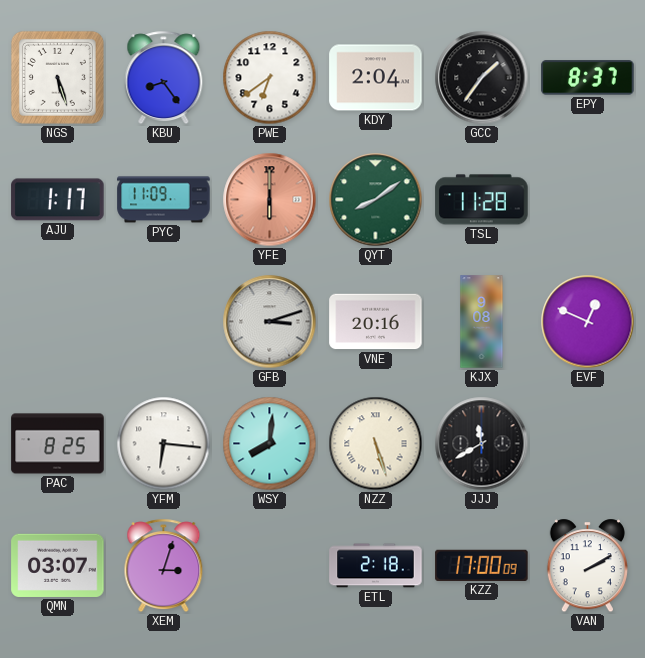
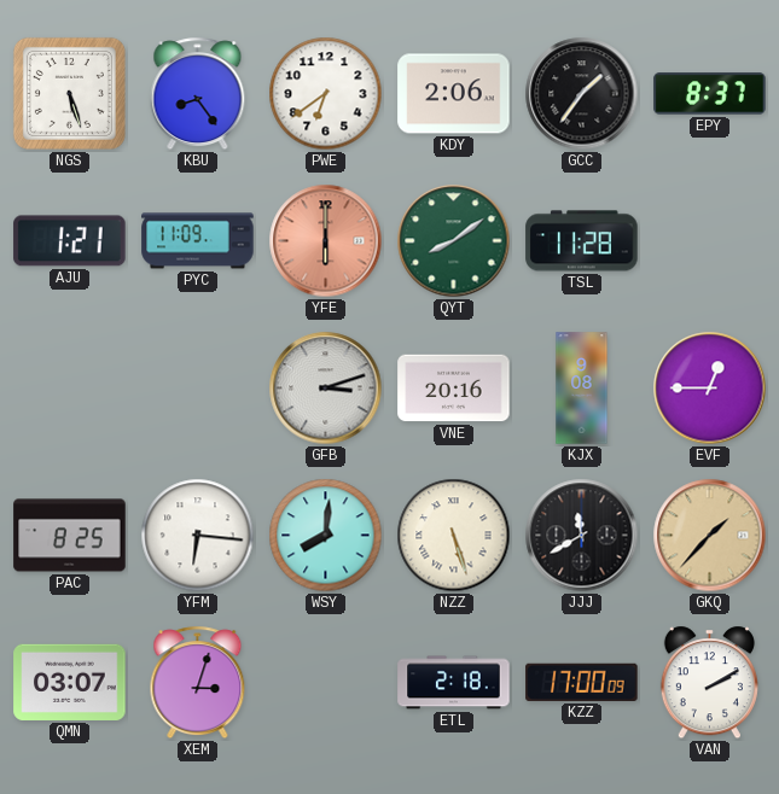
KDY: 2:04 -> 2:06 (454, 94)
AJU: 1:17 -> 1:21 (70, 241)
EVF: 12:49 -> 12:45 (710, 389)
GKQ: none -> 1:37 (710, 536)
